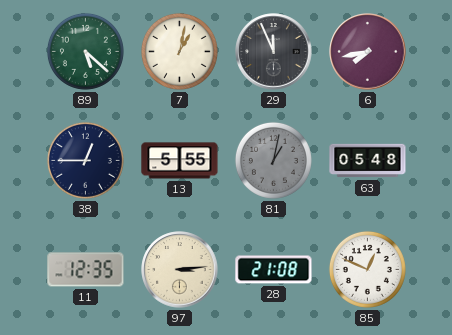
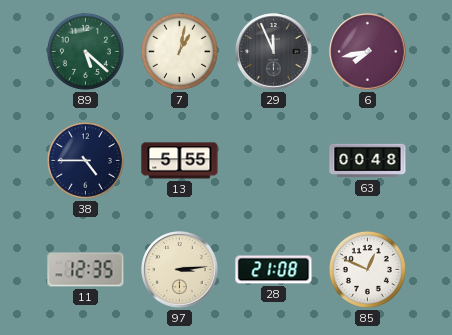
38: 12:45 -> 4:45 (85, 160)
81: 1:02 -> none (273, 160)
63: 05:48 -> 00:48 (368, 161)
